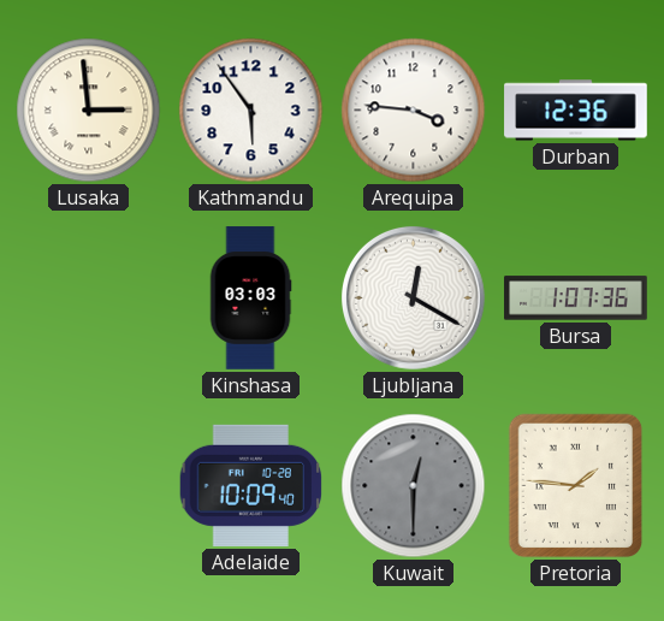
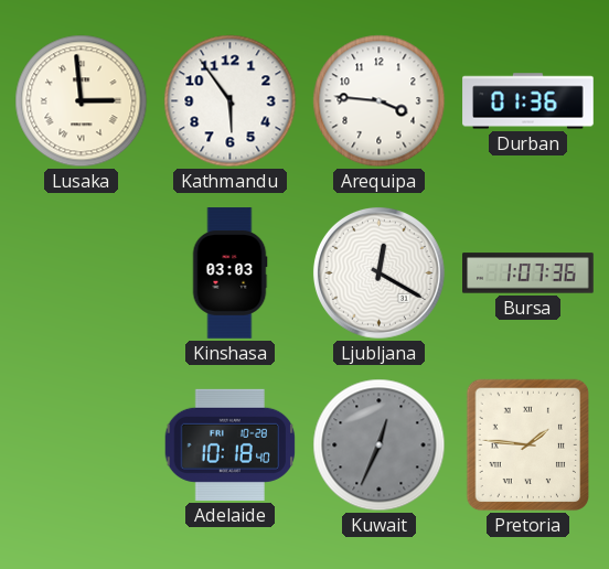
Durban: 12:36 -> 01:36 (528, 101)
Adelaide: 10:09 -> 10:18 (231, 444)
Kuwait: 12:30 -> 12:34 (380, 445)
